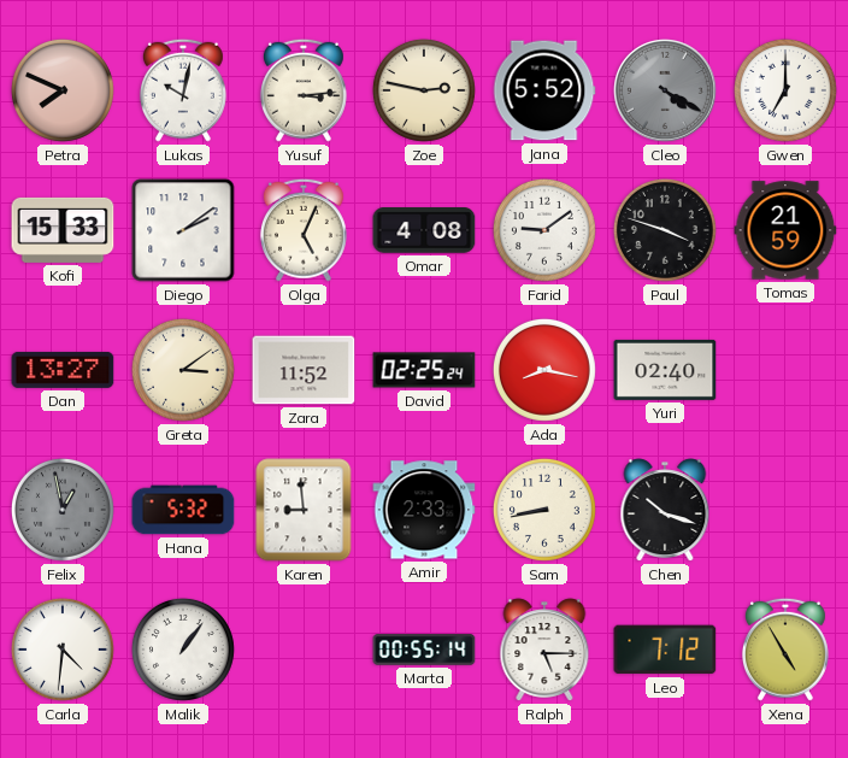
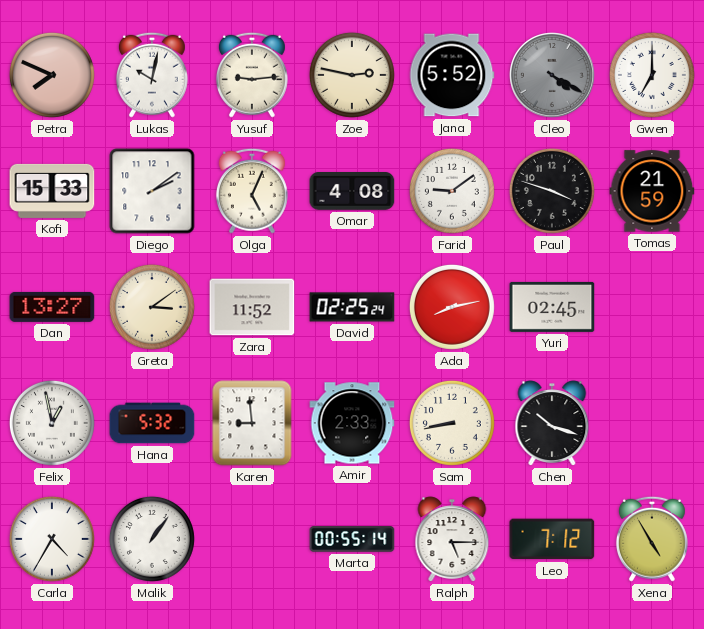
Yusuf: 3:14 -> 9:14 (252, 75)
Ada: 8:17 -> 8:13 (452, 307)
Yuri: 02:40 -> 02:45 (552, 307)
Felix dial: grey -> white (52, 423)
Carla: 4:31 -> 4:35 (52, 539)
